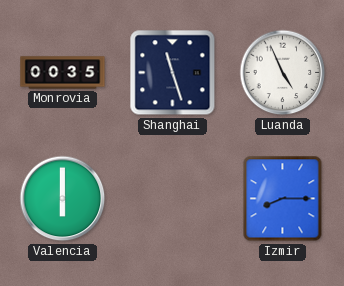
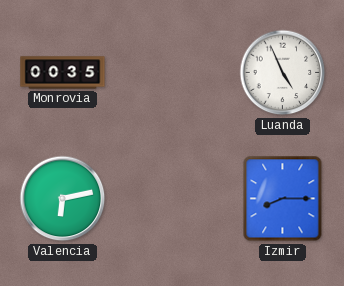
Shanghai: 11:27 -> none (173, 73)
Valencia: 6:00 -> 6:13 (63, 199)
